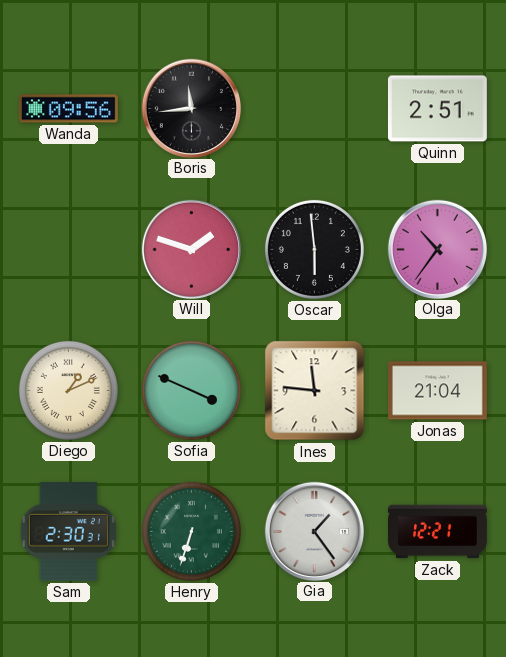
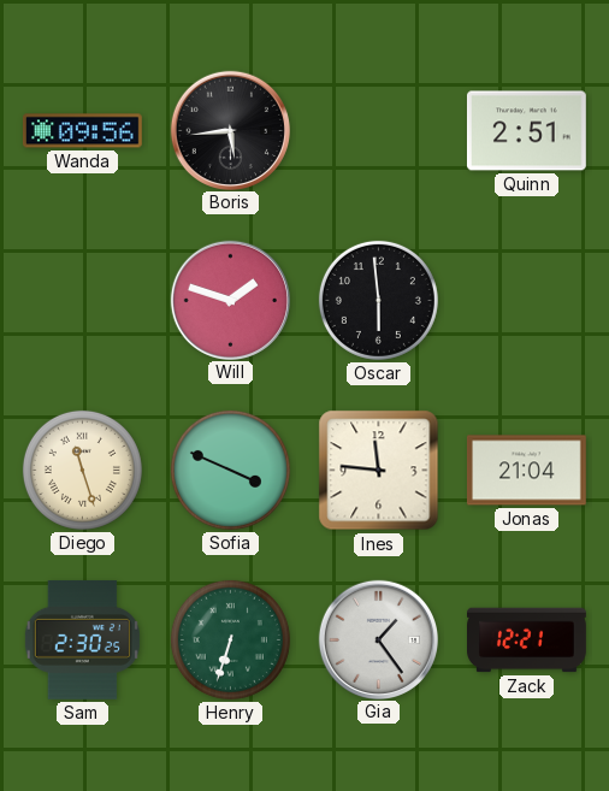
Boris: 11:44 -> 5:44 (230, 130)
Olga: 10:36 -> none (437, 249)
Diego: 1:11 -> 11:27 (82, 470)
Sam: 2:30:31 -> 2:30:25 (82, 639)
